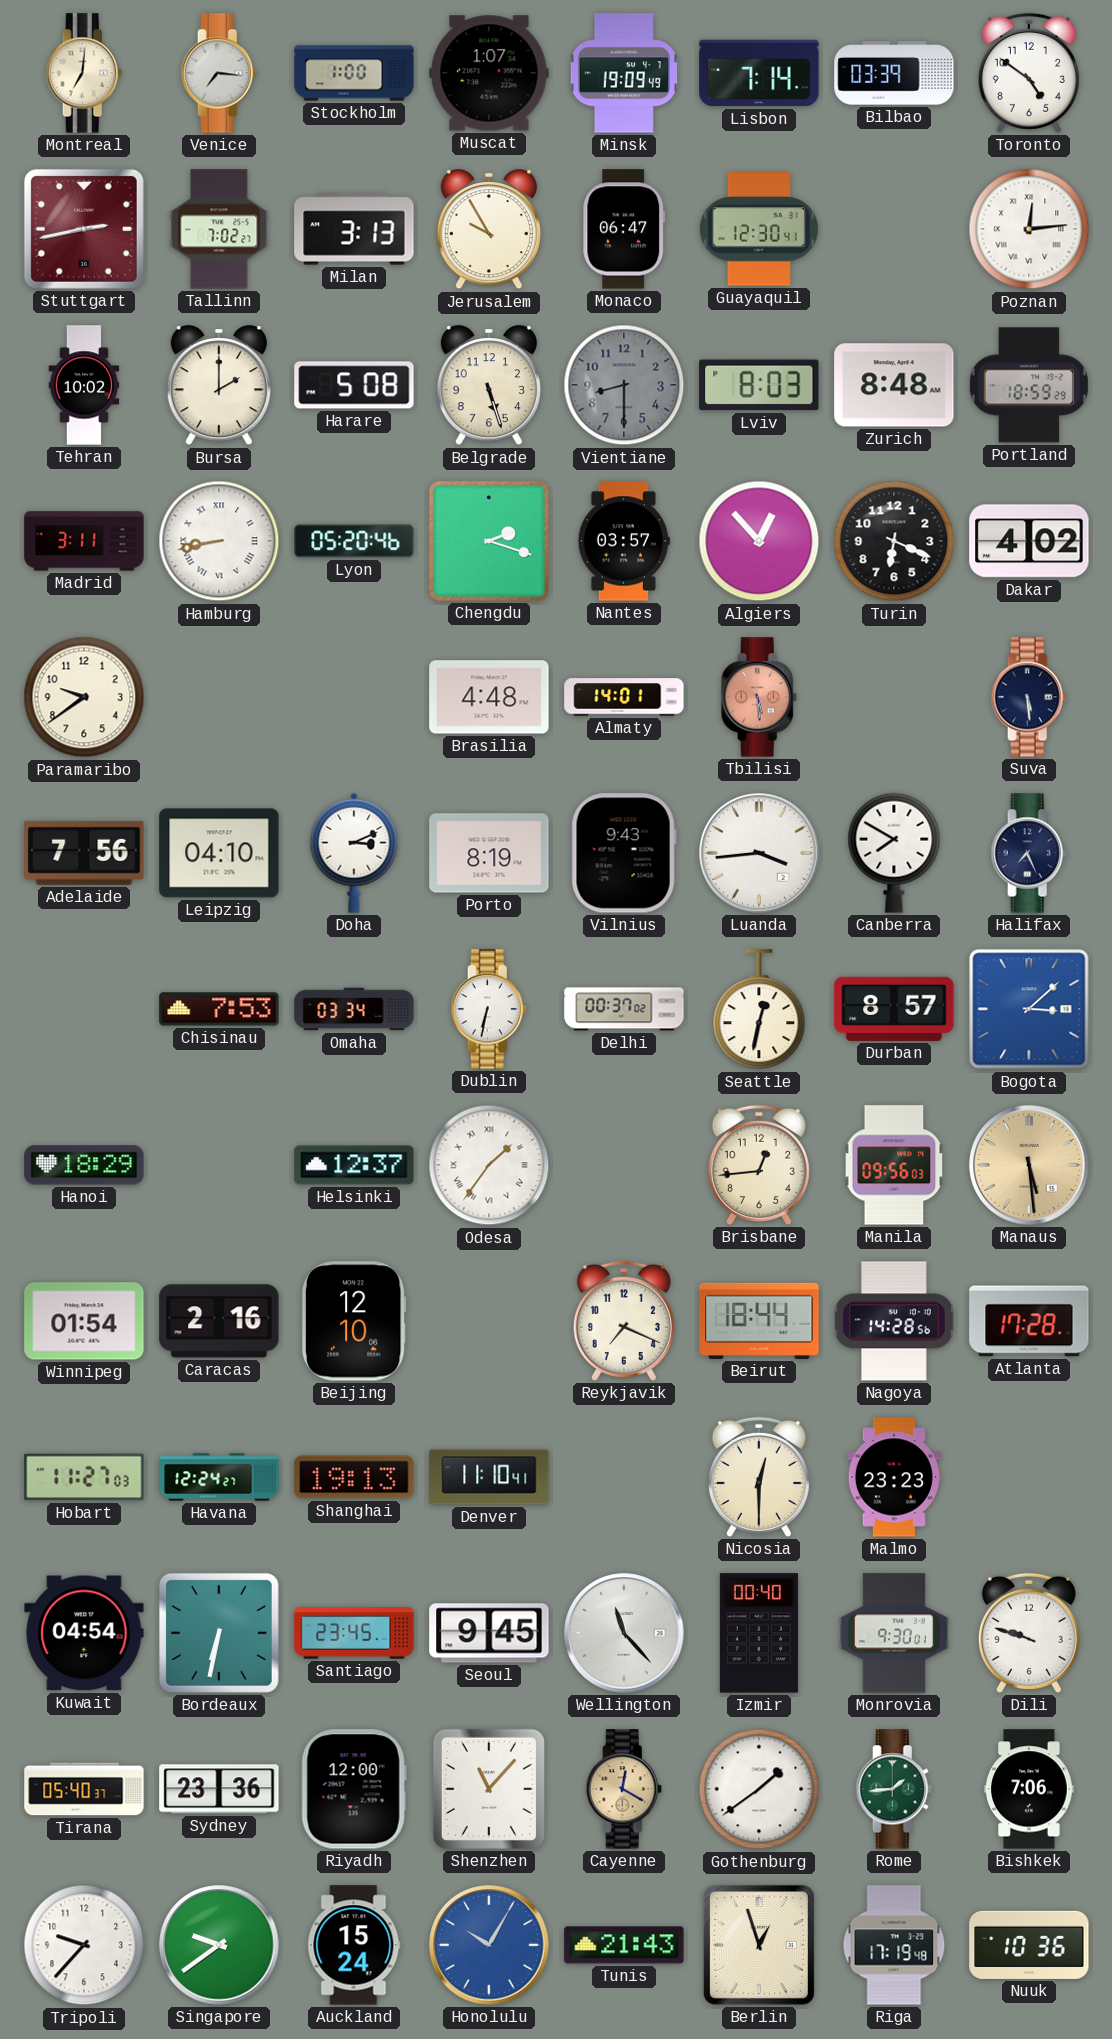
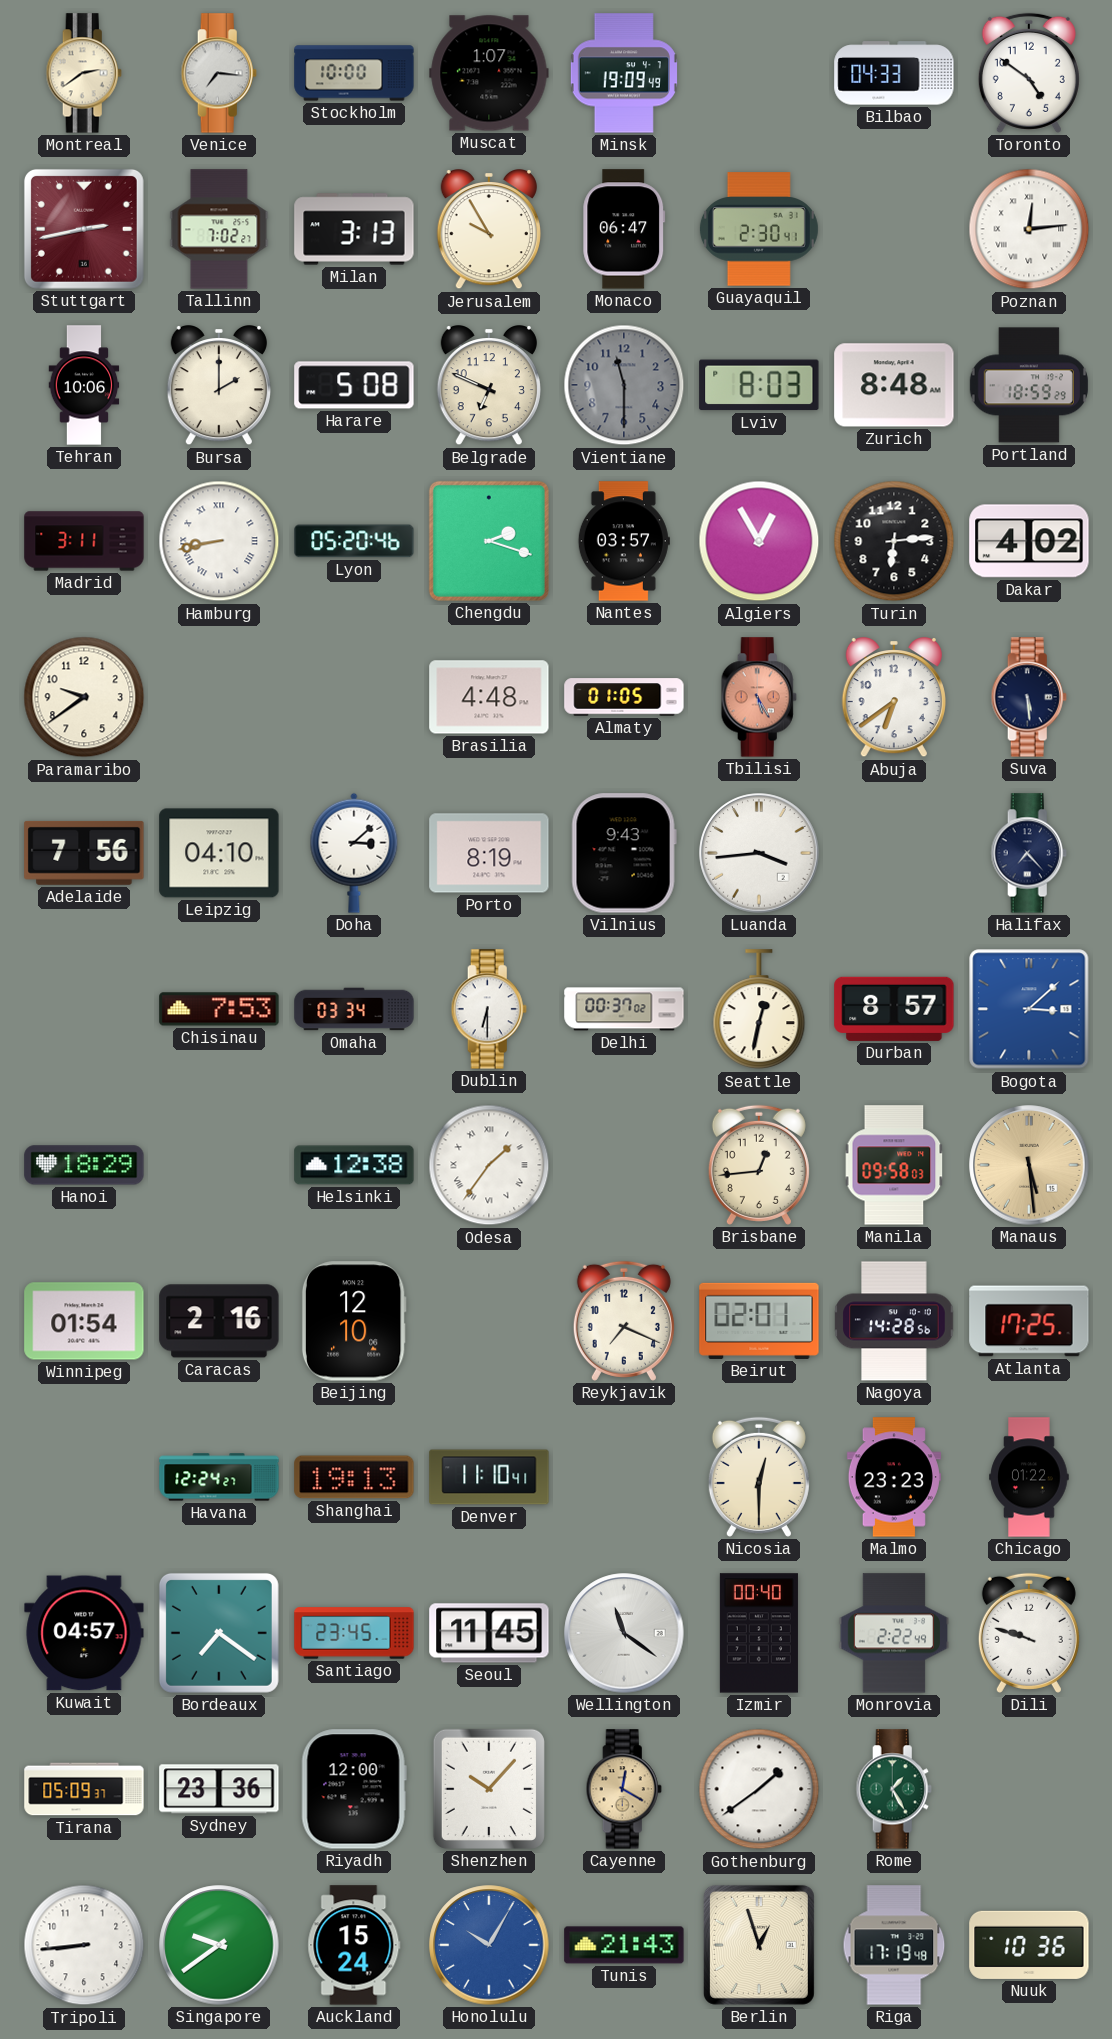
Montreal: 7:01 -> 2:39 (84, 73)
Stockholm: 1:00 -> 10:00 (354, 73)
Lisbon: 7:14 -> none (759, 73)
Bilbao: 03:39 -> 04:33 (894, 73)
Guayaquil: 12:30 -> 2:30 (759, 229)
Tehran: 10:02 -> 10:06 (84, 385)
Belgrade: 5:27 -> 6:49 (489, 385)
Vientiane: 8:30 -> 11:30 (624, 385)
Algiers: 12:53 -> 12:55 (759, 541)
Turin: 6:19 -> 6:14 (894, 541)
Almaty: 14:01 -> 01:05 (624, 697)
Tbilisi: 5:29 -> 5:25 (759, 697)
Abuja: none -> 6:39 (894, 697)
Doha: 3:11 -> 3:08 (354, 853)
Canberra: 7:50 -> none (894, 853)
Halifax: 7:26 -> 7:23 (1029, 853)
Dublin: 6:32 -> 6:30 (489, 1009)
Helsinki: 12:37 -> 12:38 (354, 1165)
Manila: 09:56 -> 09:58 (894, 1165)
Beirut: 18:44 -> 02:01 (759, 1321)
Atlanta: 17:28 -> 17:25 (1029, 1321)
Hobart: 11:27 -> none (84, 1477)
Chicago: none -> 01:22 (1029, 1477)
Kuwait: 04:54 -> 04:57 (84, 1633)
Bordeaux: 6:32 -> 7:21 (219, 1633)
Seoul: 9:45 -> 11:45 (489, 1633)
Wellington: 11:23 -> 11:21 (624, 1633)
Monrovia: 9:30 -> 2:22 (894, 1633)
Tirana: 05:40 -> 05:09 (84, 1789)
Shenzhen: 11:07 -> 10:07 (489, 1789)
Rome: 1:44 -> 1:25 (894, 1789)
Bishkek: 7:06 -> none (1029, 1789)
Tripoli: 9:37 -> 8:44 (84, 1945)
